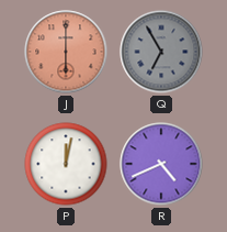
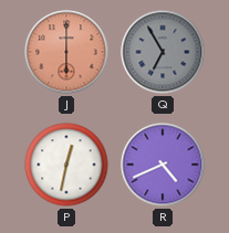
P: 12:02 -> 12:32 (66, 165)
